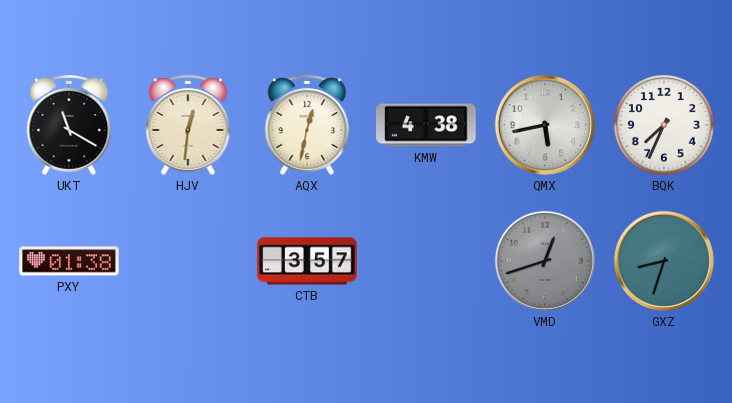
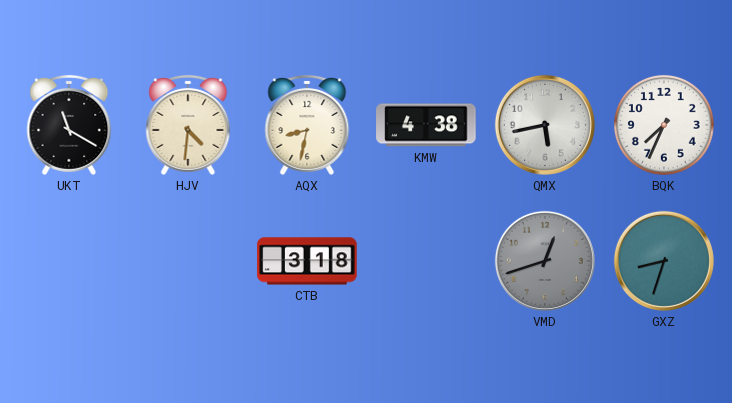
HJV: 12:31 -> 4:31 (188, 125)
AQX: 12:32 -> 8:32 (307, 125)
PXY: 01:38 -> none (69, 261)
CTB: 3:57 -> 3:18 (307, 261)
